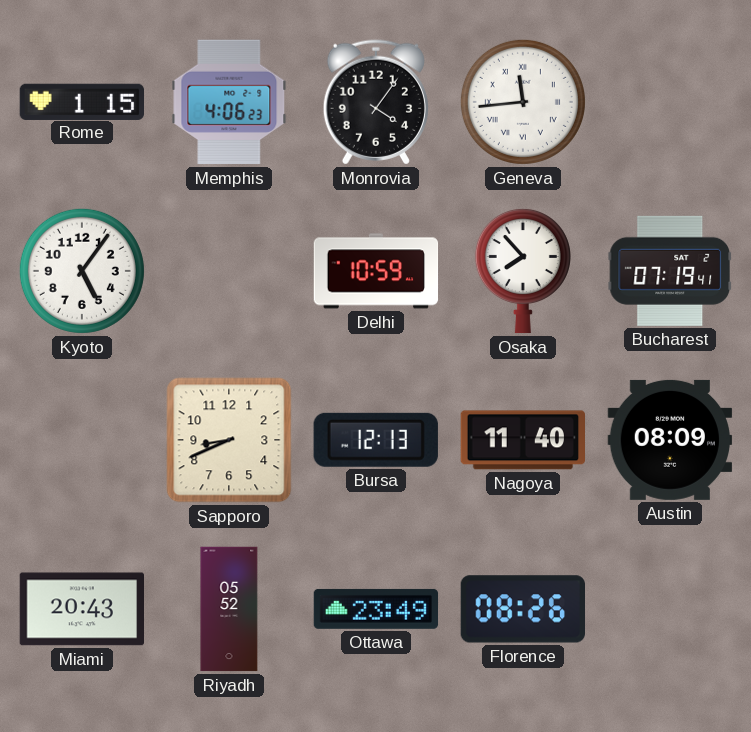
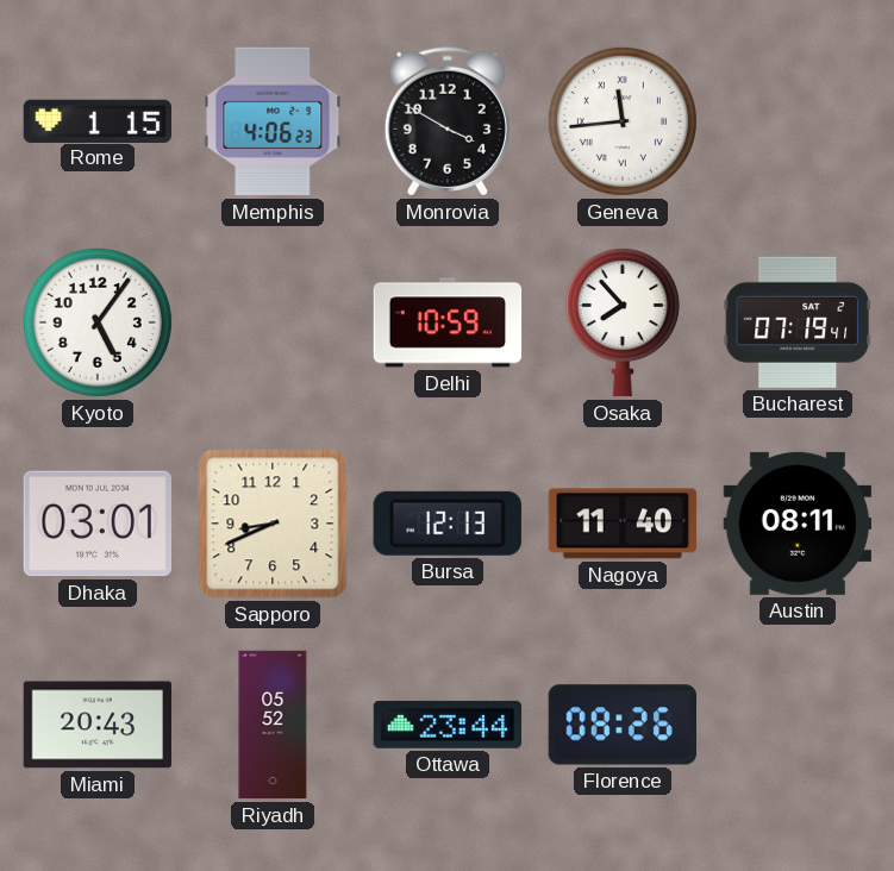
Monrovia: 4:06 -> 3:50 (448, 121)
Dhaka: none -> 03:01 (96, 524)
Austin: 08:09 -> 08:11 (798, 524)
Ottawa: 23:49 -> 23:44 (448, 725)
